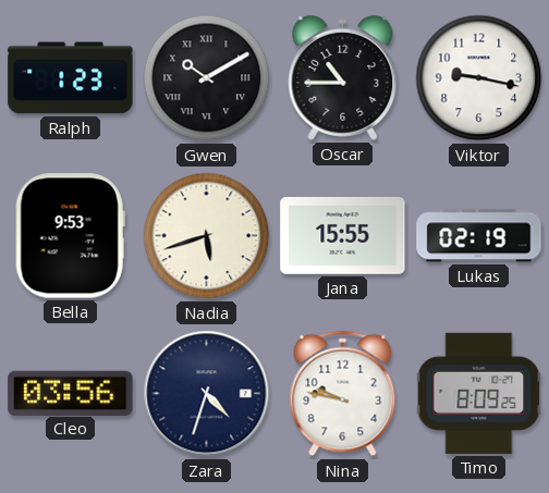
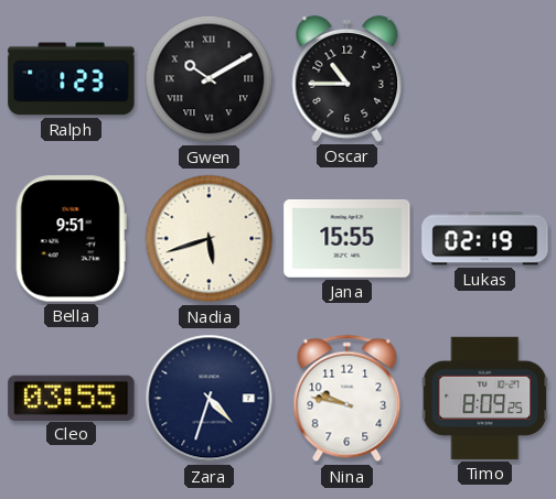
Viktor: 9:17 -> none (479, 78)
Bella: 9:53 -> 9:51 (71, 239)
Cleo: 03:56 -> 03:55 (72, 398)
